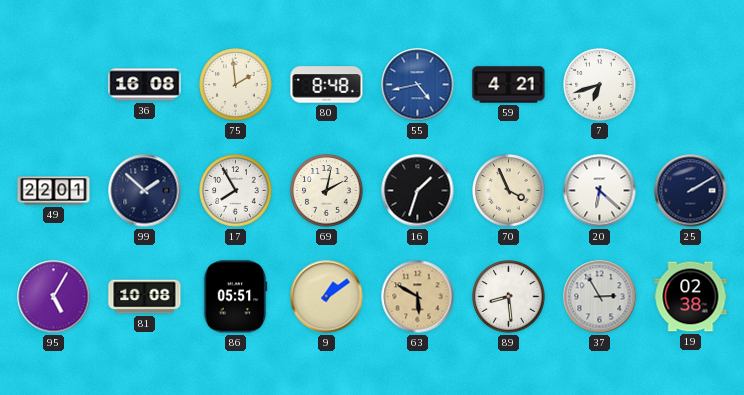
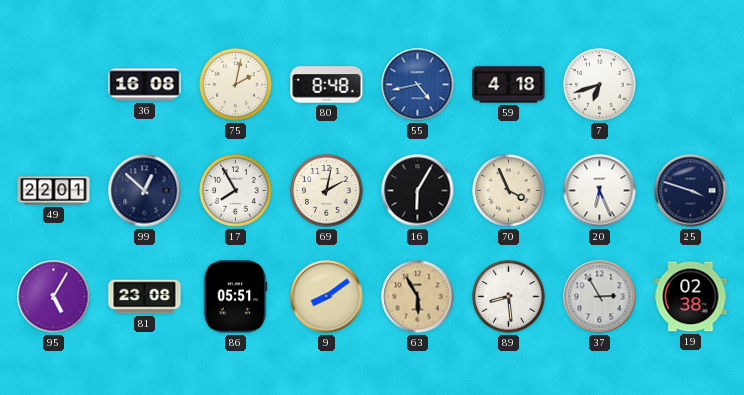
75: 1:59 -> 2:02 (236, 85)
59: 4:21 -> 4:18 (509, 85)
99: 1:52 -> 12:52 (145, 191)
16: 1:33 -> 6:05 (418, 191)
20: 6:22 -> 6:26 (600, 191)
25: 2:10 -> 3:48 (691, 191)
81: 10:08 -> 23:08 (145, 297)
9: 1:09 -> 8:09 (327, 297)
63: 5:50 -> 5:55 (418, 297)
